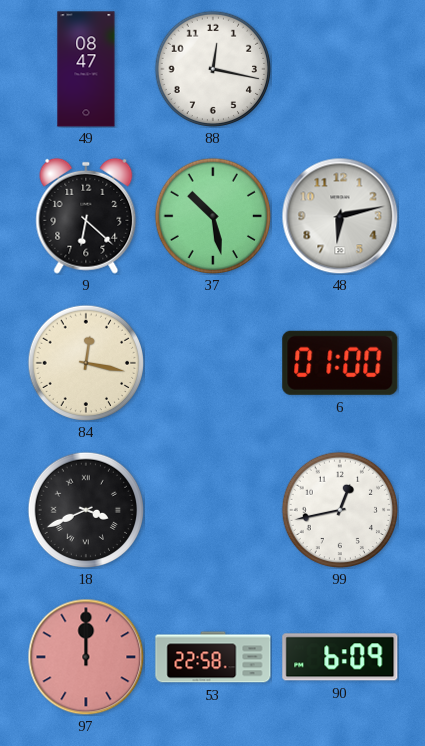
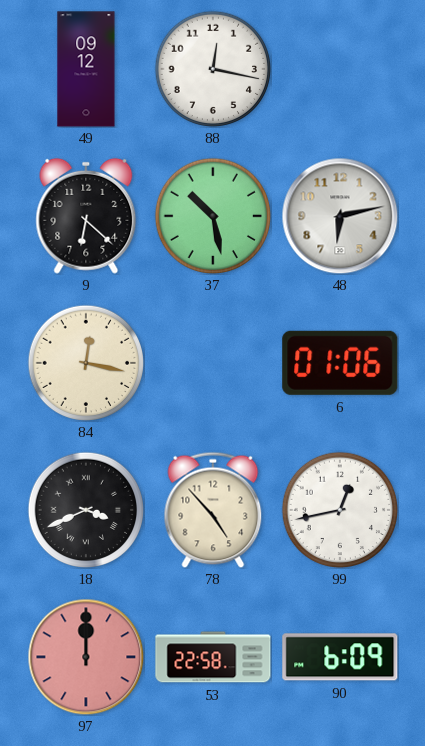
49: 08:47 -> 09:12 (86, 69)
6: 01:00 -> 01:06 (340, 363)
78: none -> 4:53 (213, 510)
